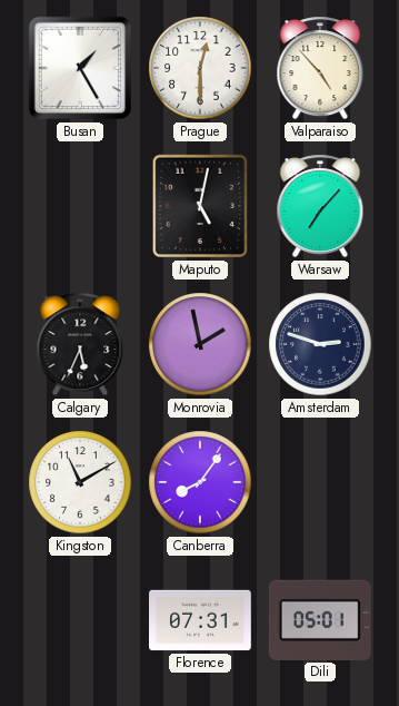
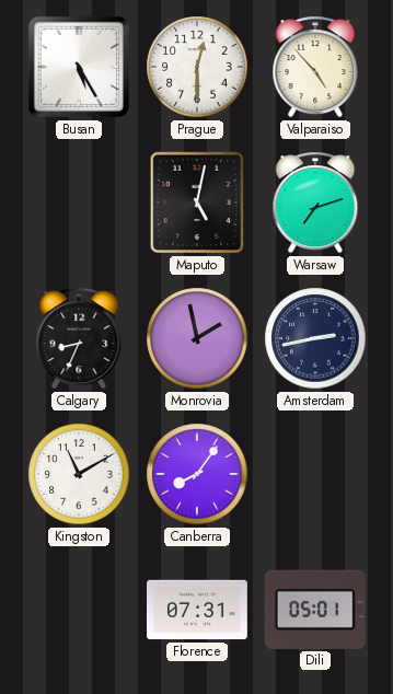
Busan: 1:25 -> 5:25 (79, 67)
Warsaw: 7:07 -> 7:12 (315, 203)
Calgary: 5:34 -> 8:34 (79, 338)
Amsterdam: 2:48 -> 2:43 (315, 338)
